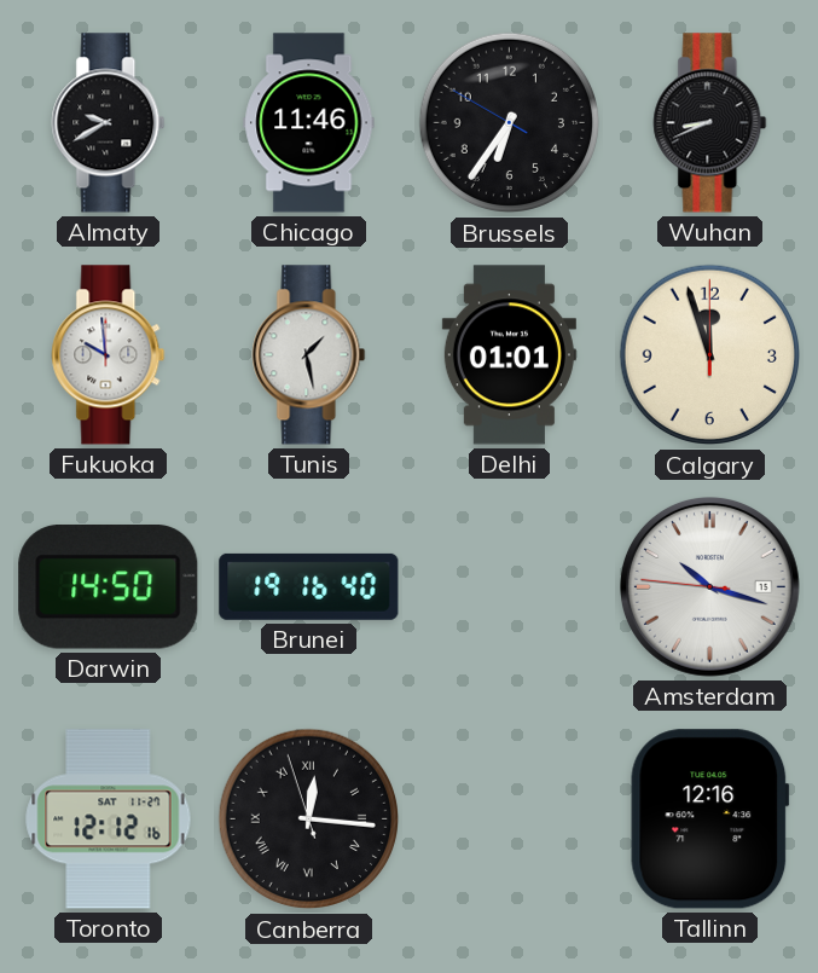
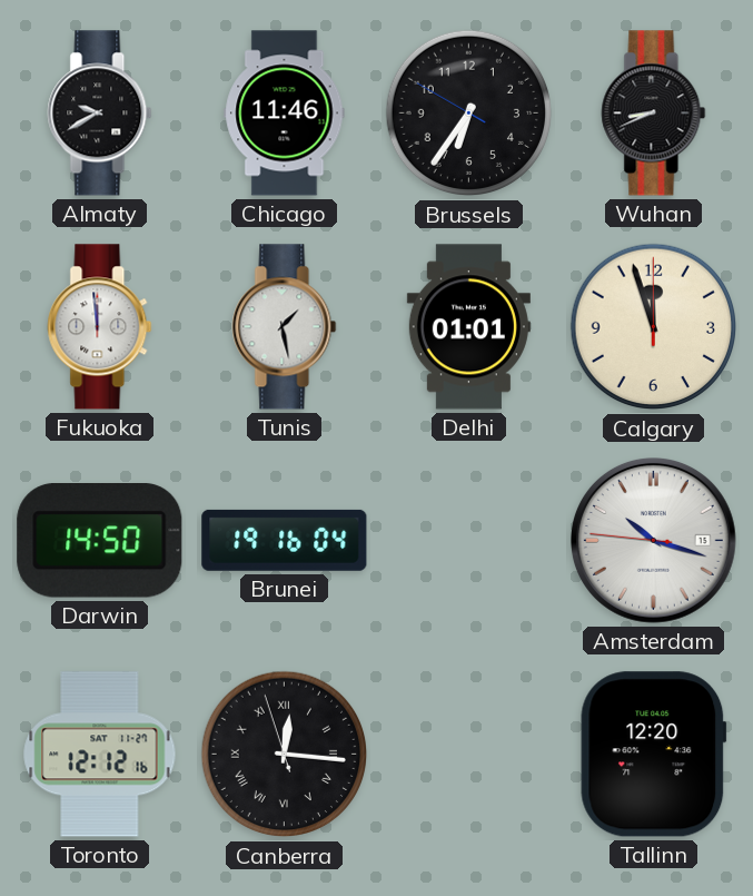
Fukuoka: 9:59 -> 11:59 (100, 327)
Brunei: 19:16:40 -> 19:16:04 (285, 540)
Tallinn: 12:16 -> 12:20 (654, 755)
